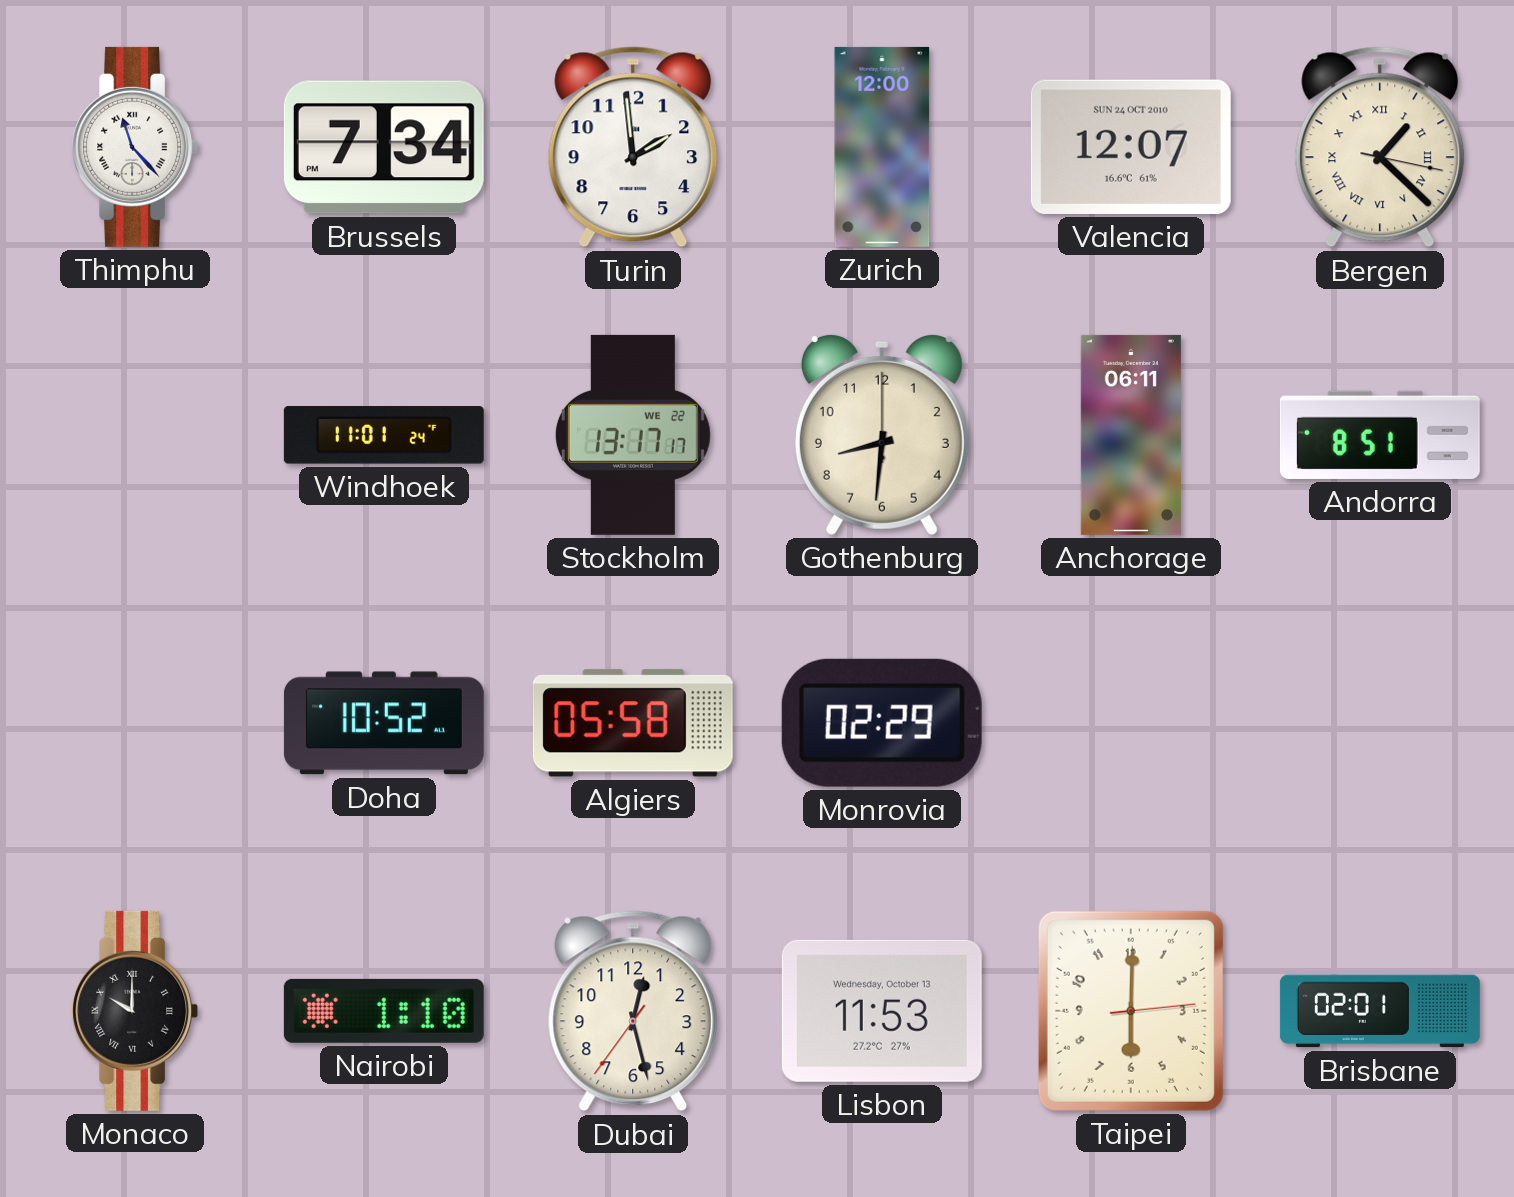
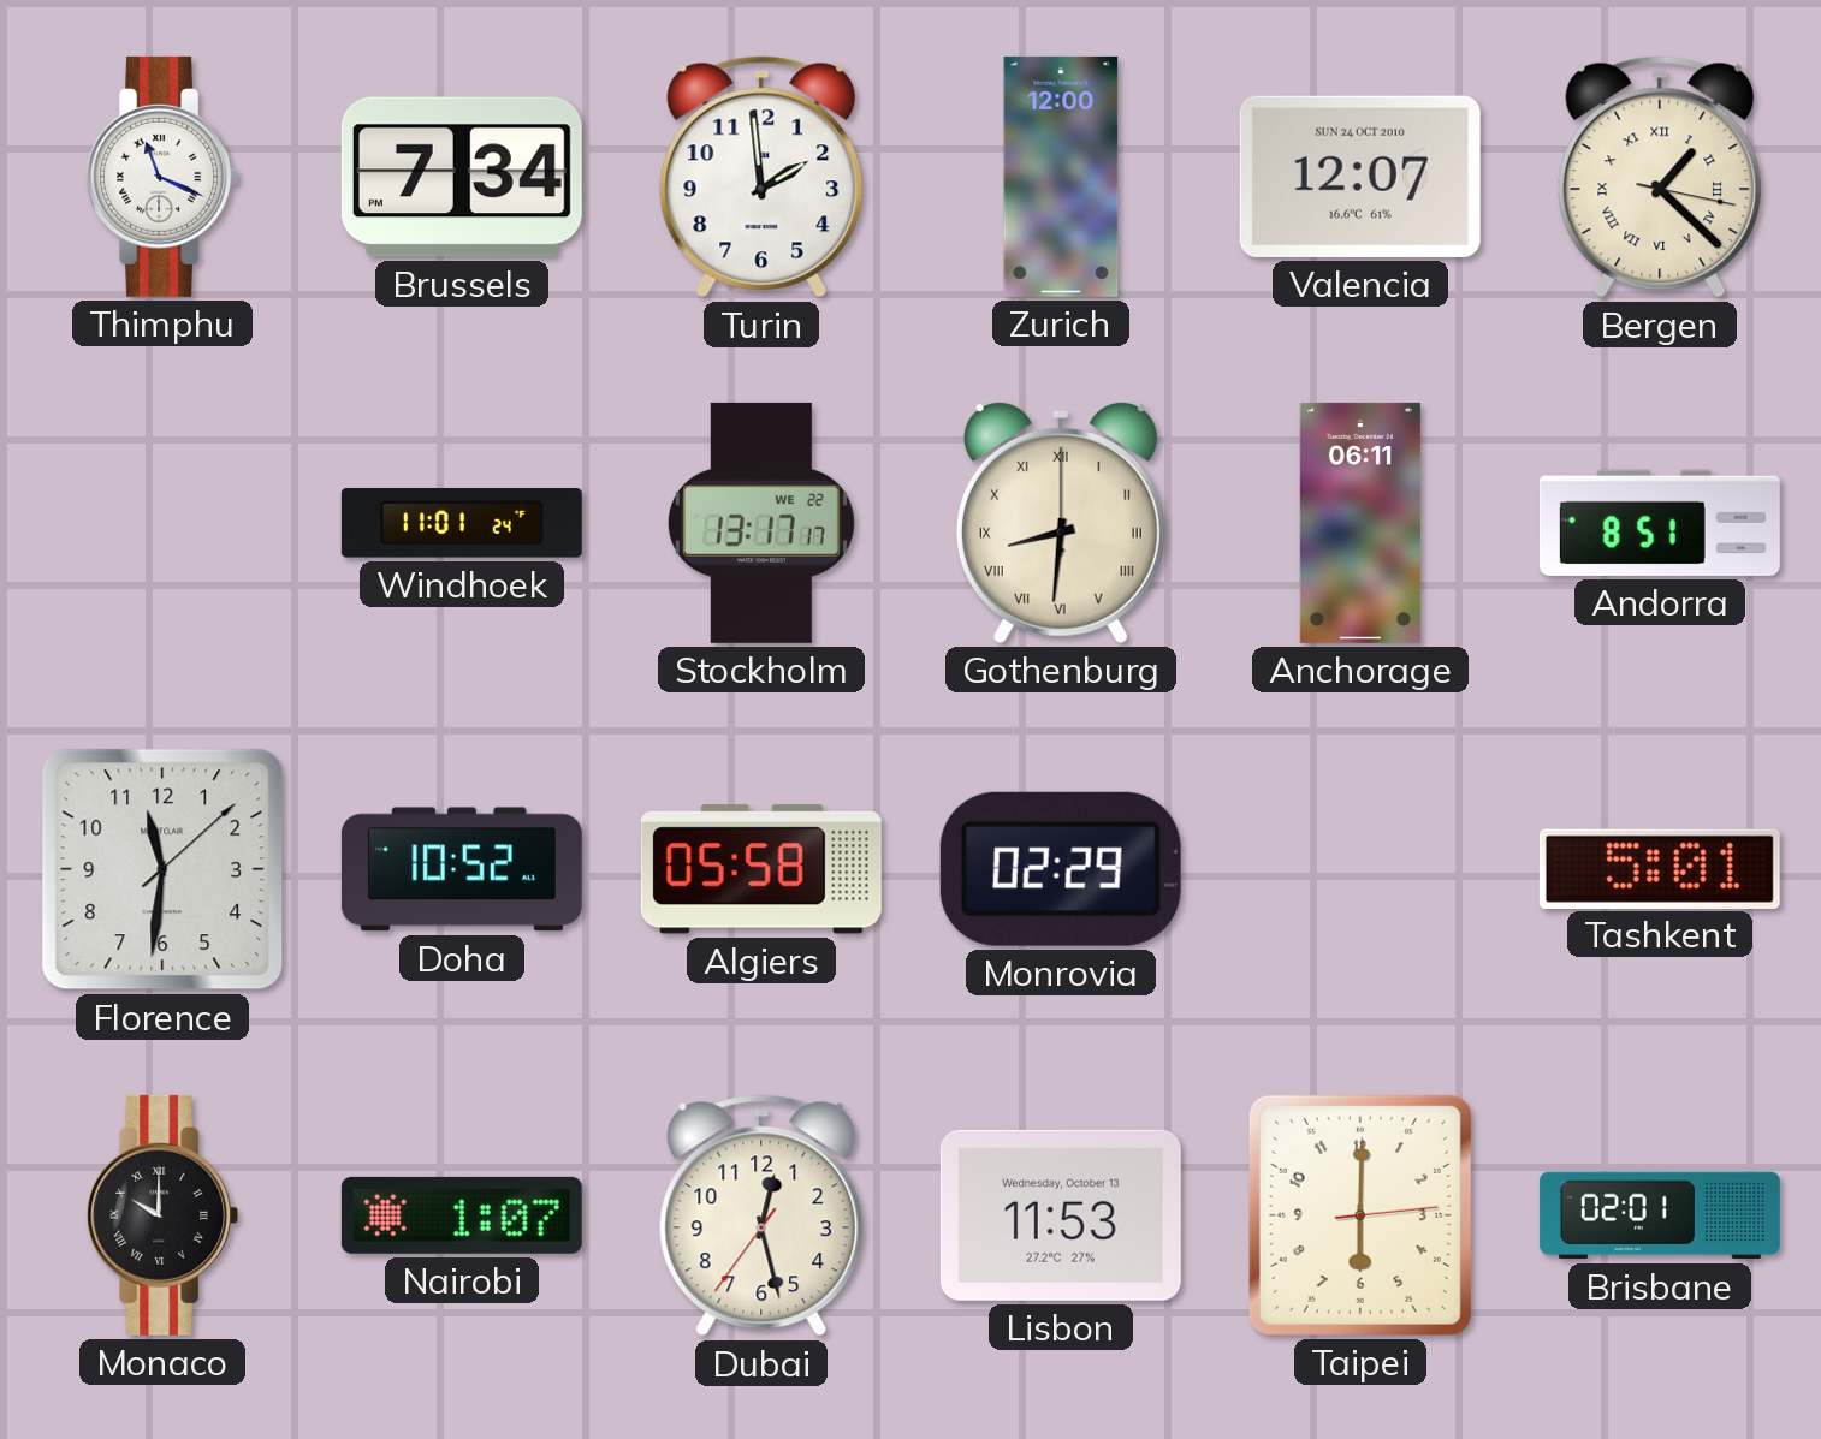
Thimphu: 11:23 -> 11:19 (162, 177)
Gothenburg numerals: Arabic -> Roman (1061, 522)
Florence: none -> 11:31 (162, 869)
Tashkent: none -> 5:01 (1660, 868)
Nairobi: 1:10 -> 1:07 (462, 1215)
